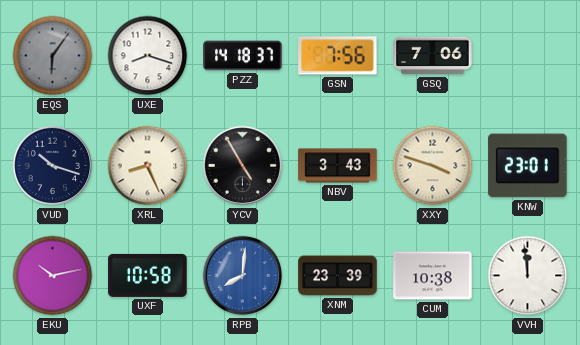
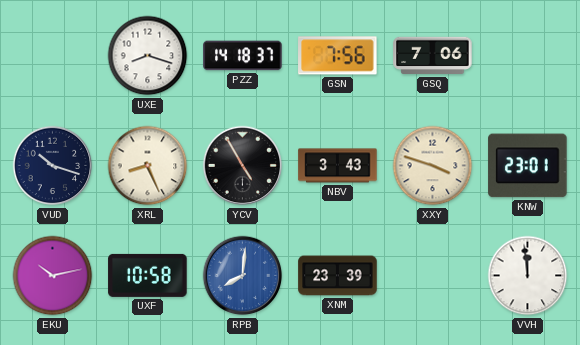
EQS: 6:06 -> none (53, 56)
CUM: 10:38 -> none (433, 276)
